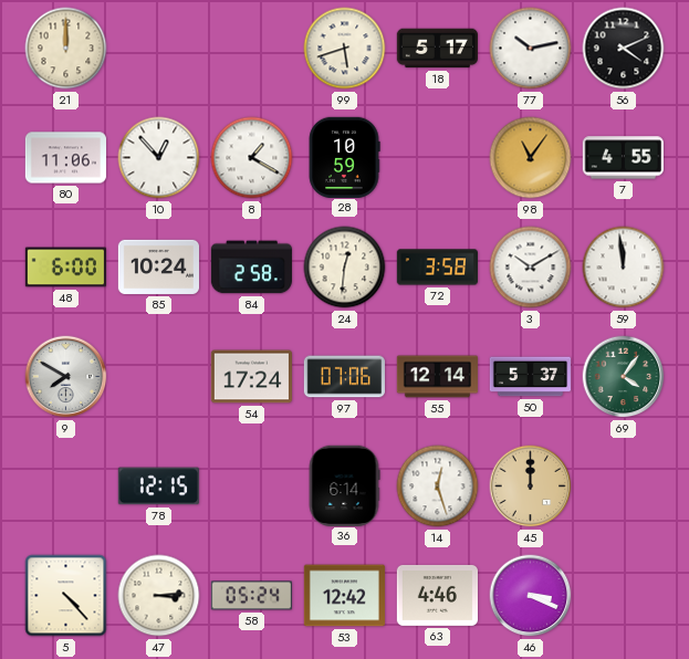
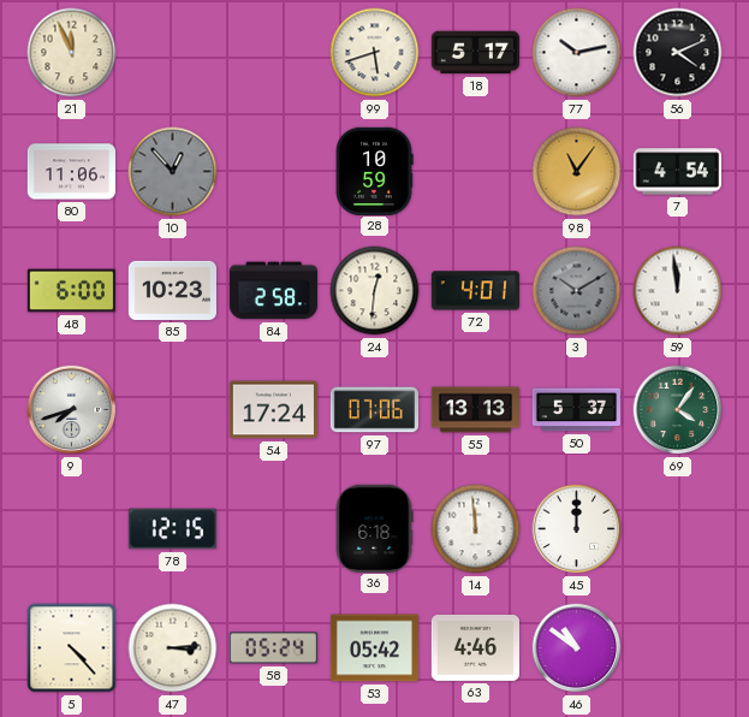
21: 12:00 -> 11:56 (72, 53)
10 dial: white -> grey (173, 172)
8: 1:20 -> none (252, 158)
7: 4:55 -> 4:54 (677, 172)
85: 10:24 -> 10:23 (172, 290)
72: 3:58 -> 4:01 (475, 291)
3 dial: white -> grey (577, 291)
9: 7:50 -> 7:42 (72, 410)
55: 12:14 -> 13:13 (475, 410)
36: 6:14 -> 6:18 (374, 528)
14: 12:27 -> 11:59 (476, 529)
45 dial: champagne -> white (577, 529)
53: 12:42 -> 05:42 (374, 648)
46: 3:19 -> 10:51 (577, 648)
